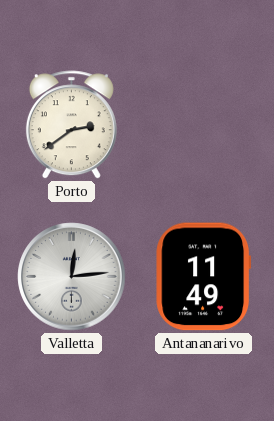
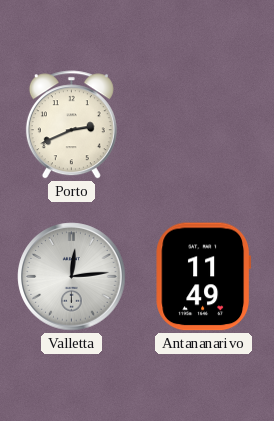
Porto: 2:39 -> 2:41 (71, 125)
